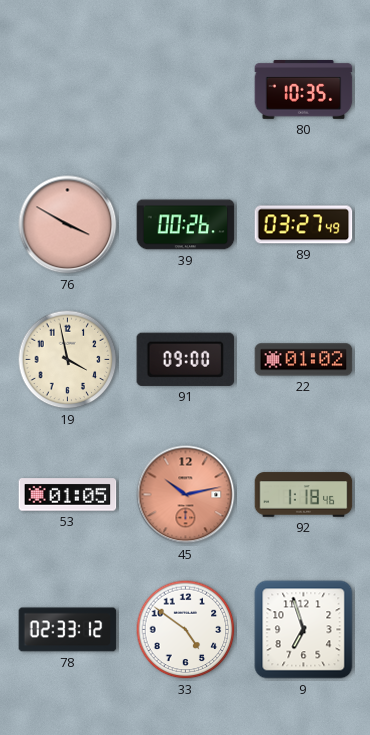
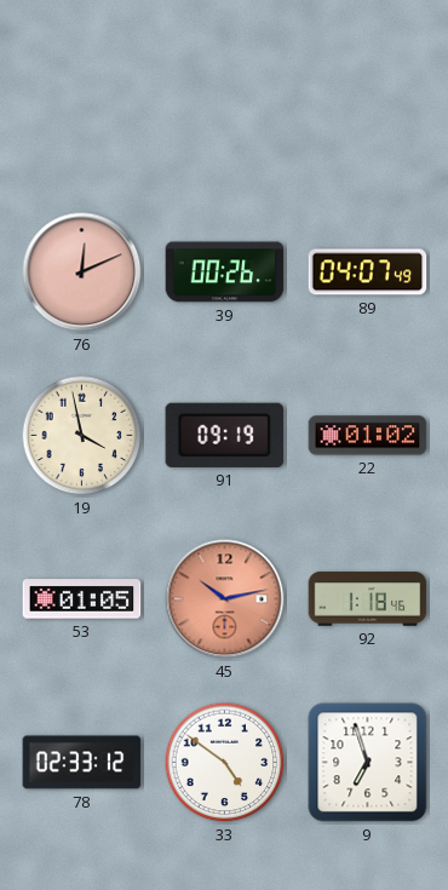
80: 10:35 -> none (304, 90)
76: 3:50 -> 12:11 (82, 272)
89: 03:27 -> 04:07 (368, 272)
91: 09:00 -> 09:19 (225, 435)
